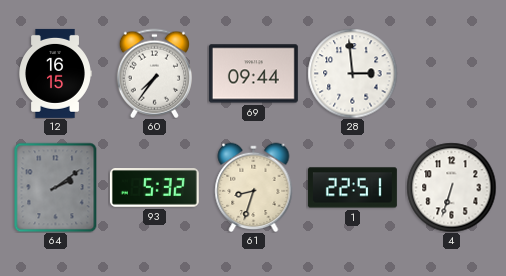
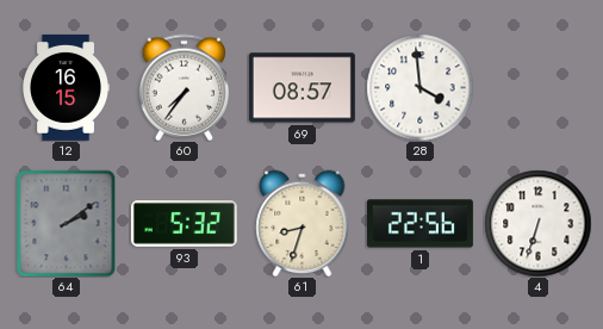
69: 09:44 -> 08:57 (301, 88)
28: 2:59 -> 3:59 (419, 87)
1: 22:51 -> 22:56 (419, 224)
